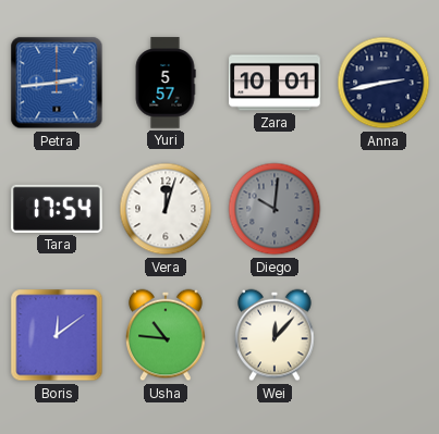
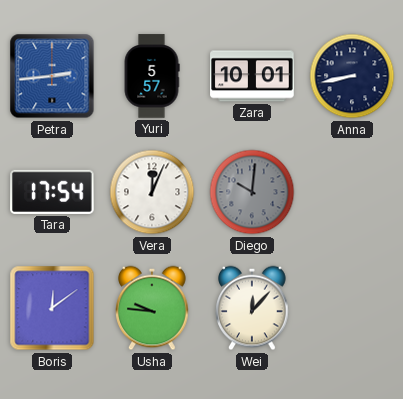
Anna: 2:43 -> 8:43 (352, 76)
Vera: 12:03 -> 12:04 (152, 192)
Usha: 10:46 -> 9:46 (152, 308)
